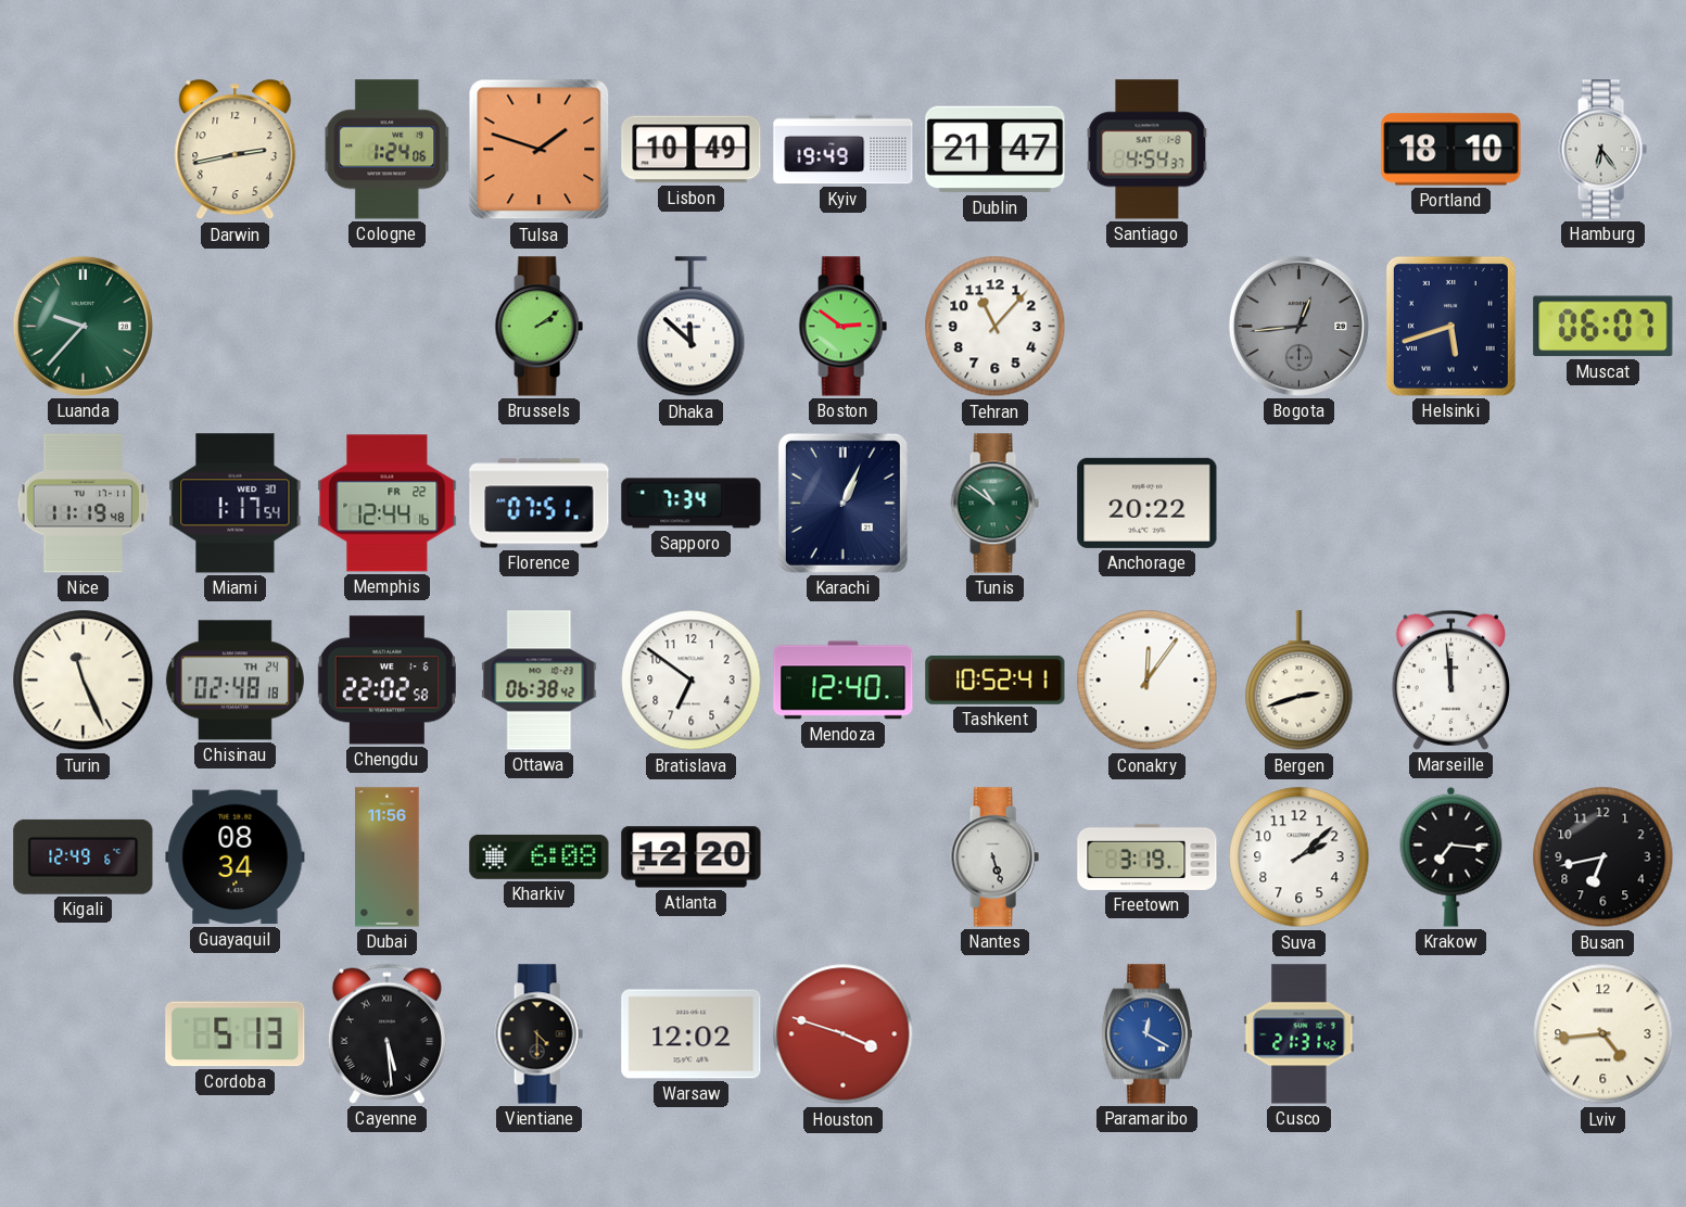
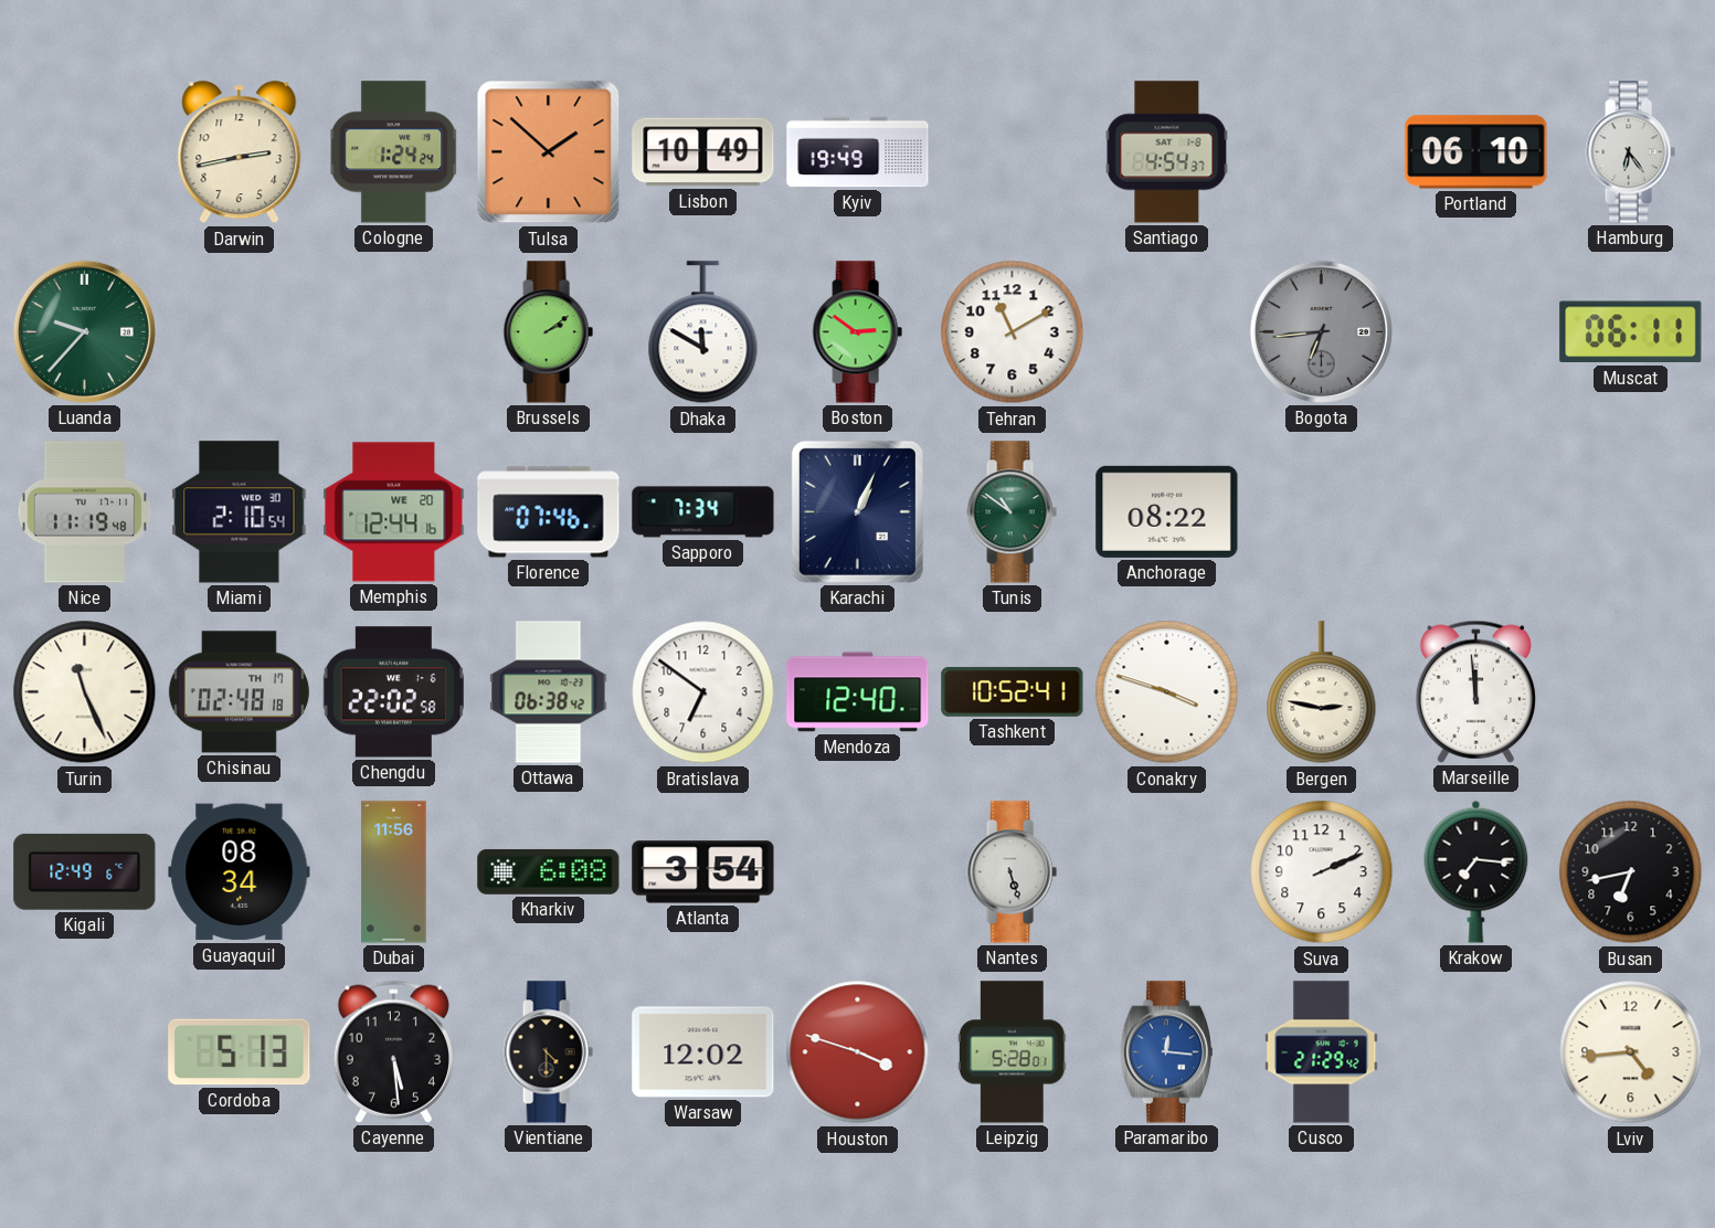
Cologne: 1:24:06 -> 1:24:24 (394, 152)
Tulsa: 1:48 -> 1:52 (549, 152)
Dublin: 21:47 -> none (996, 150)
Portland: 18:10 -> 06:10 (1476, 152)
Dhaka: 11:52 -> 11:50 (703, 332)
Tehran: 11:07 -> 11:10 (1013, 332)
Bogota: 12:44 -> 6:44 (1321, 331)
Helsinki: 5:42 -> none (1450, 326)
Muscat: 06:07 -> 06:11 (1631, 332)
Miami: 1:17 -> 2:10 (240, 512)
Memphis date: FR 22 -> WE 20 (394, 512)
Florence: 07:51 -> 07:46 (549, 512)
Anchorage: 20:22 -> 08:22 (1167, 511)
Chisinau date: TH 24 -> TH 17 (239, 692)
Conakry: 12:06 -> 3:48 (1167, 692)
Bergen: 2:42 -> 2:47 (1322, 692)
Atlanta: 12:20 -> 3:54 (703, 872)
Freetown: 3:19 -> none (1148, 856)
Suva: 2:08 -> 2:11 (1322, 872)
Cayenne numerals: Roman -> Arabic (393, 1051)
Leipzig: none -> 5:28 (1012, 1052)
Paramaribo: 12:20 -> 12:16 (1166, 1052)
Cusco: 21:31 -> 21:29 (1322, 1052)
